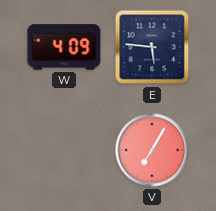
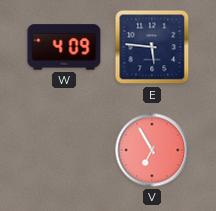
V: 7:05 -> 6:55 (152, 150)
